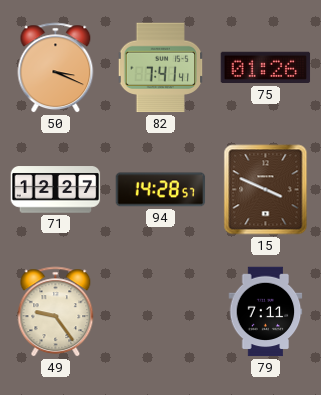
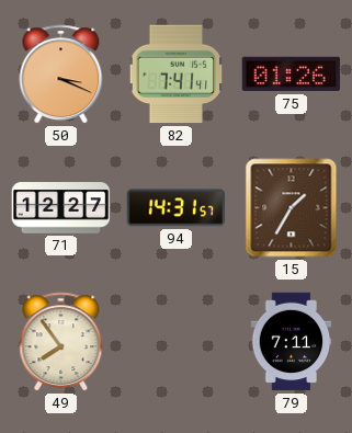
94: 14:28 -> 14:31 (177, 208)
15: 3:49 -> 1:35 (292, 208)
49: 9:24 -> 7:54 (61, 342)
